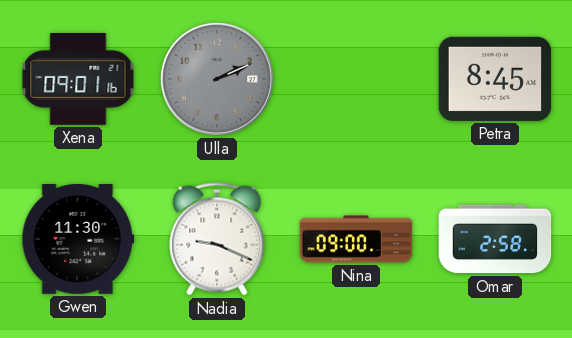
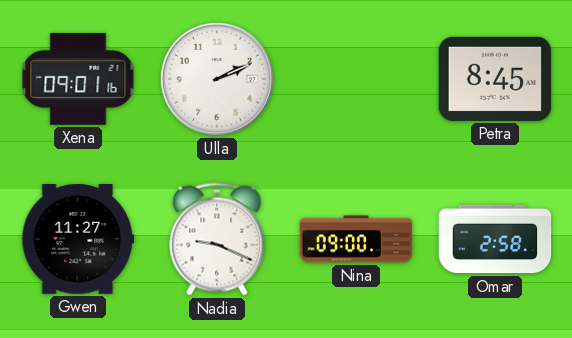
Ulla dial: grey -> white (217, 79)
Gwen: 11:30 -> 11:27 (78, 240)
